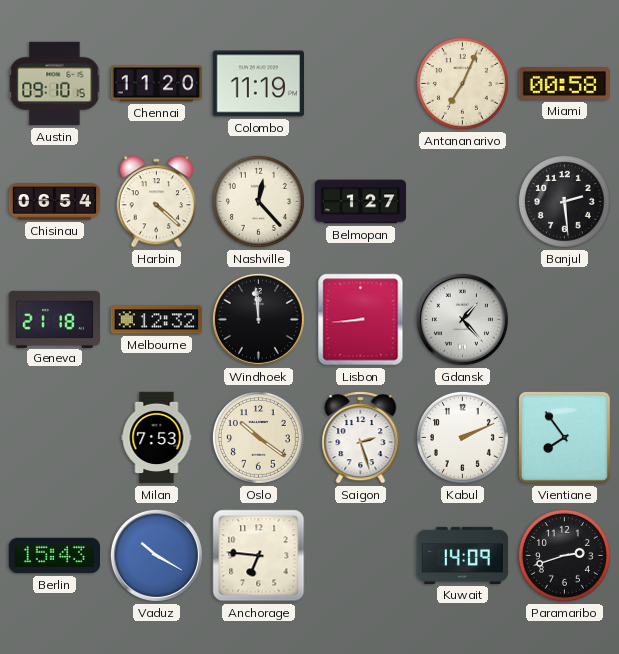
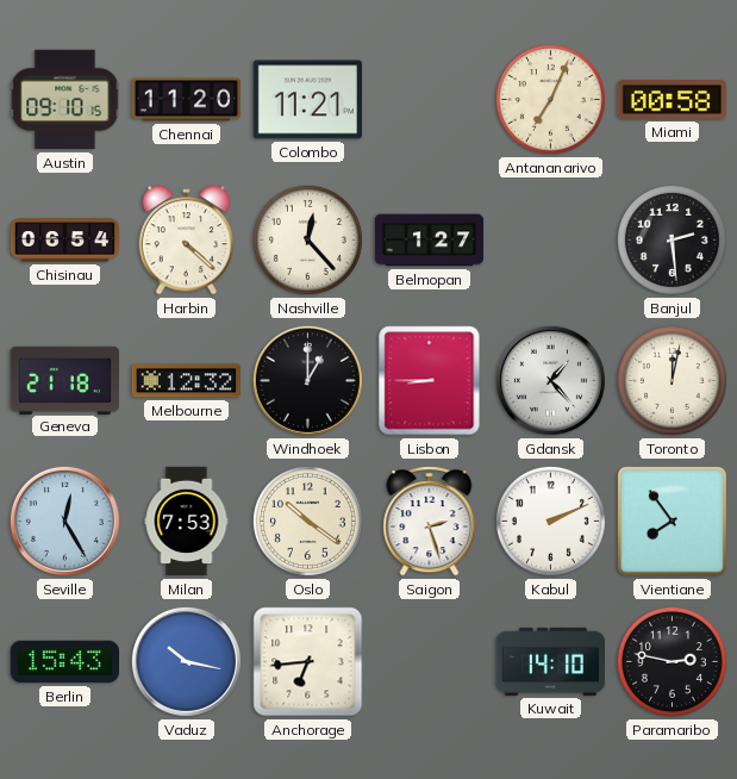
Colombo: 11:19 -> 11:21 (307, 100)
Windhoek: 11:59 -> 1:00 (307, 380)
Lisbon: 8:44 -> 8:45 (430, 381)
Toronto: none -> 12:02 (672, 380)
Seville: none -> 12:25 (64, 521)
Vaduz: 10:20 -> 10:17 (186, 661)
Anchorage: 6:46 -> 6:44 (308, 662)
Kuwait: 14:09 -> 14:10 (550, 661)
Paramaribo: 2:42 -> 2:47 (672, 661)
